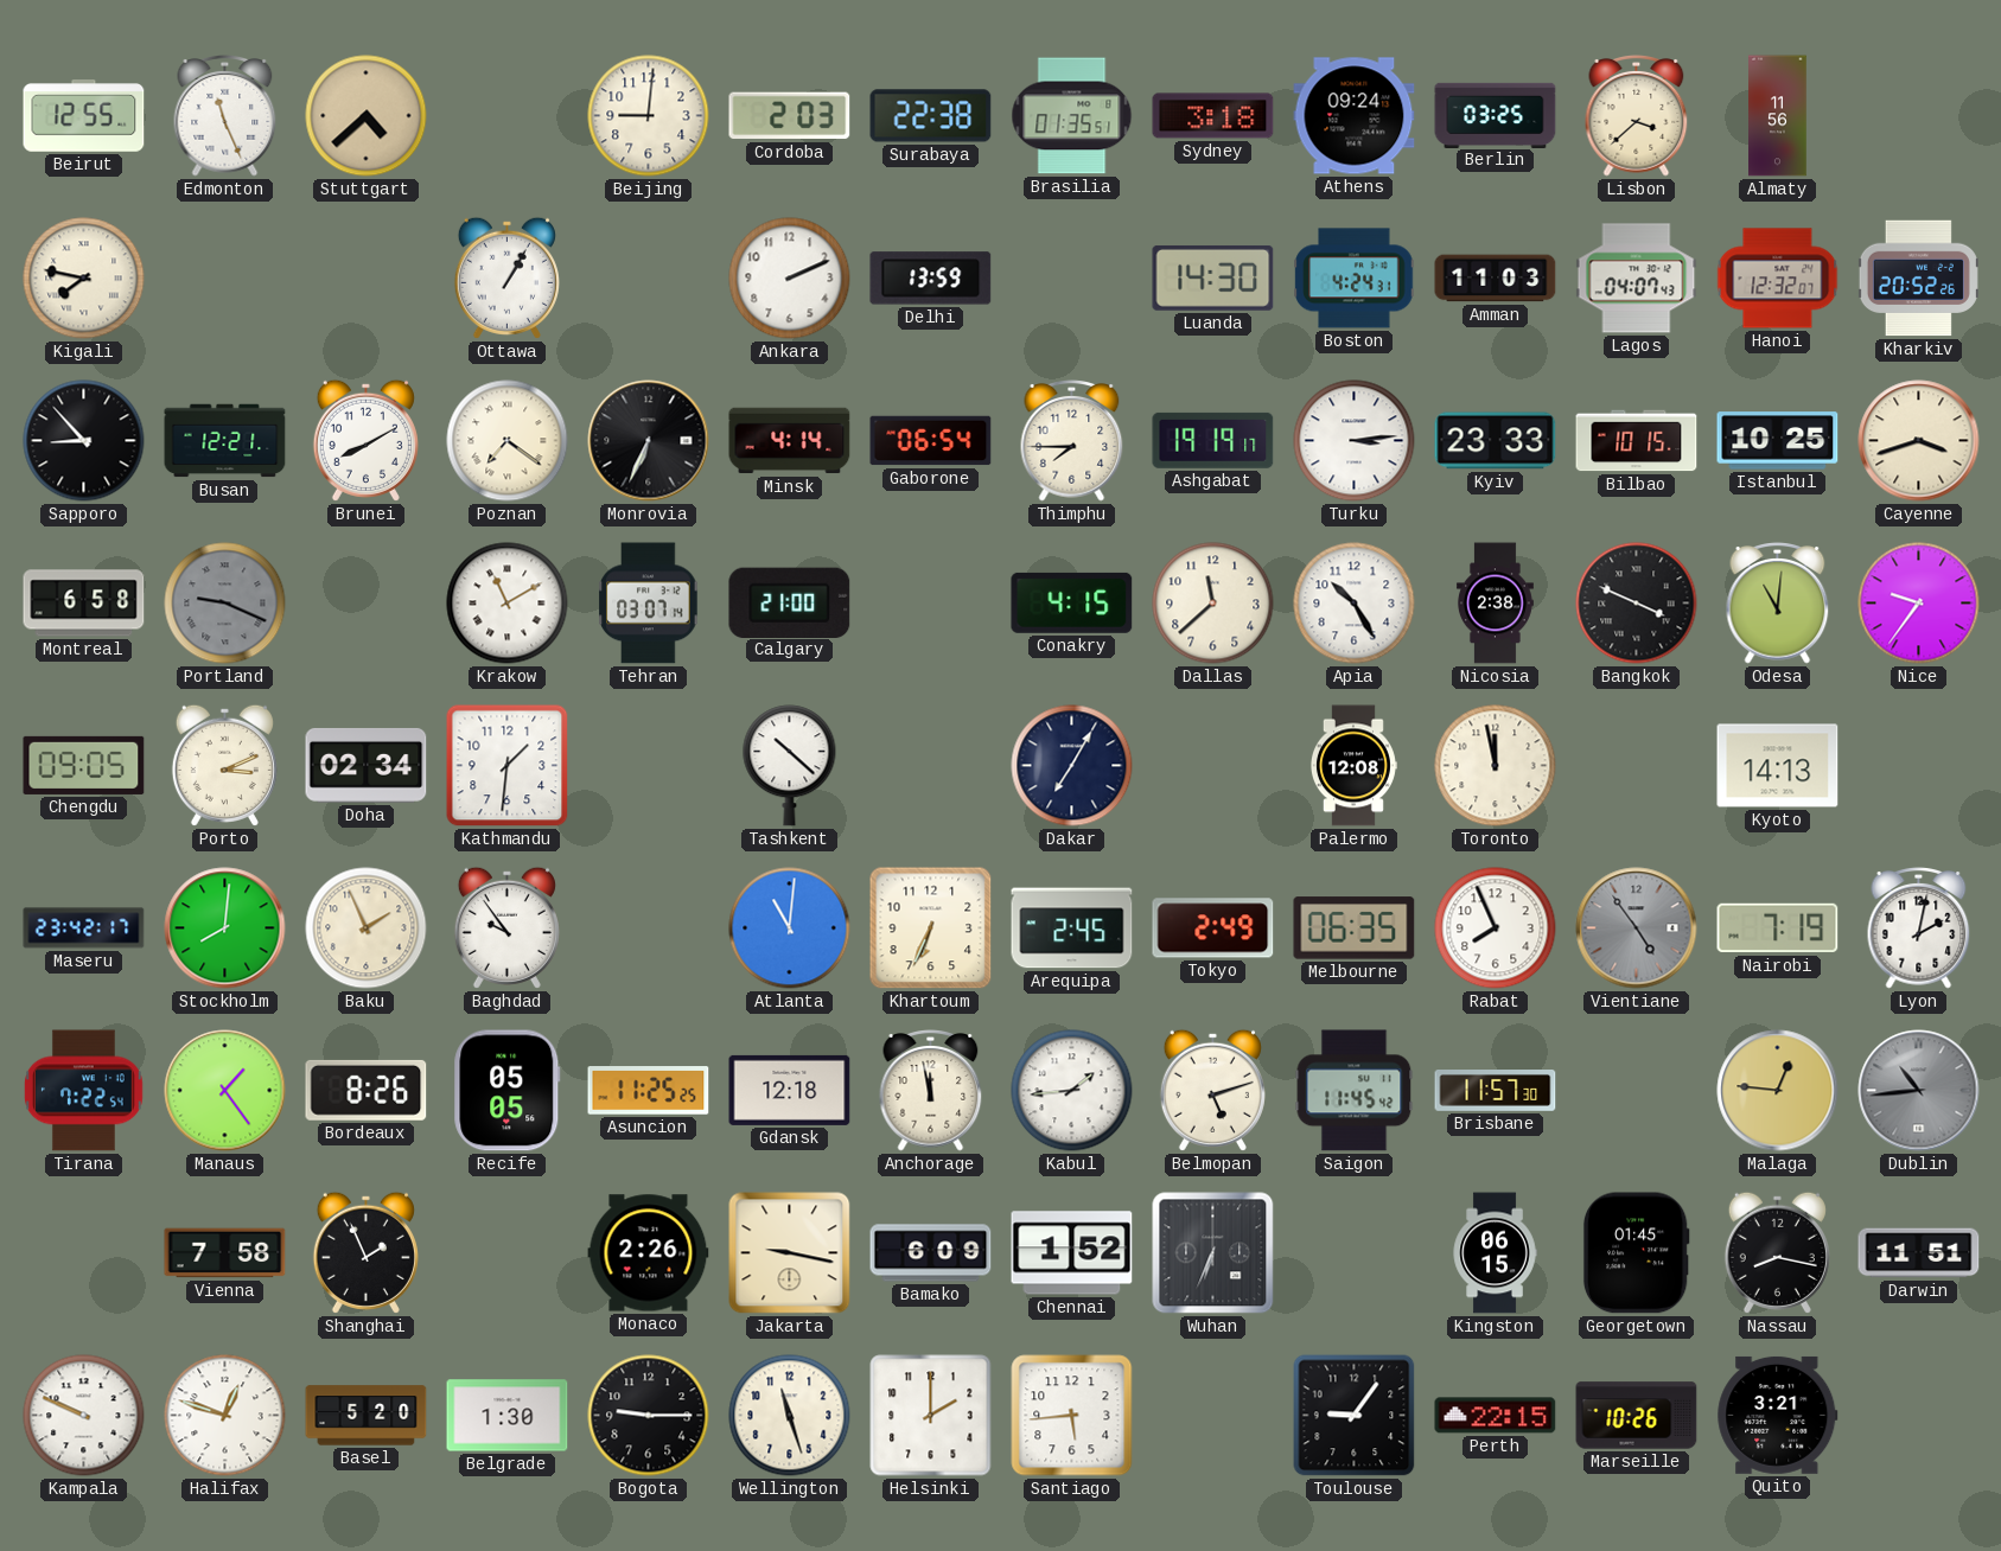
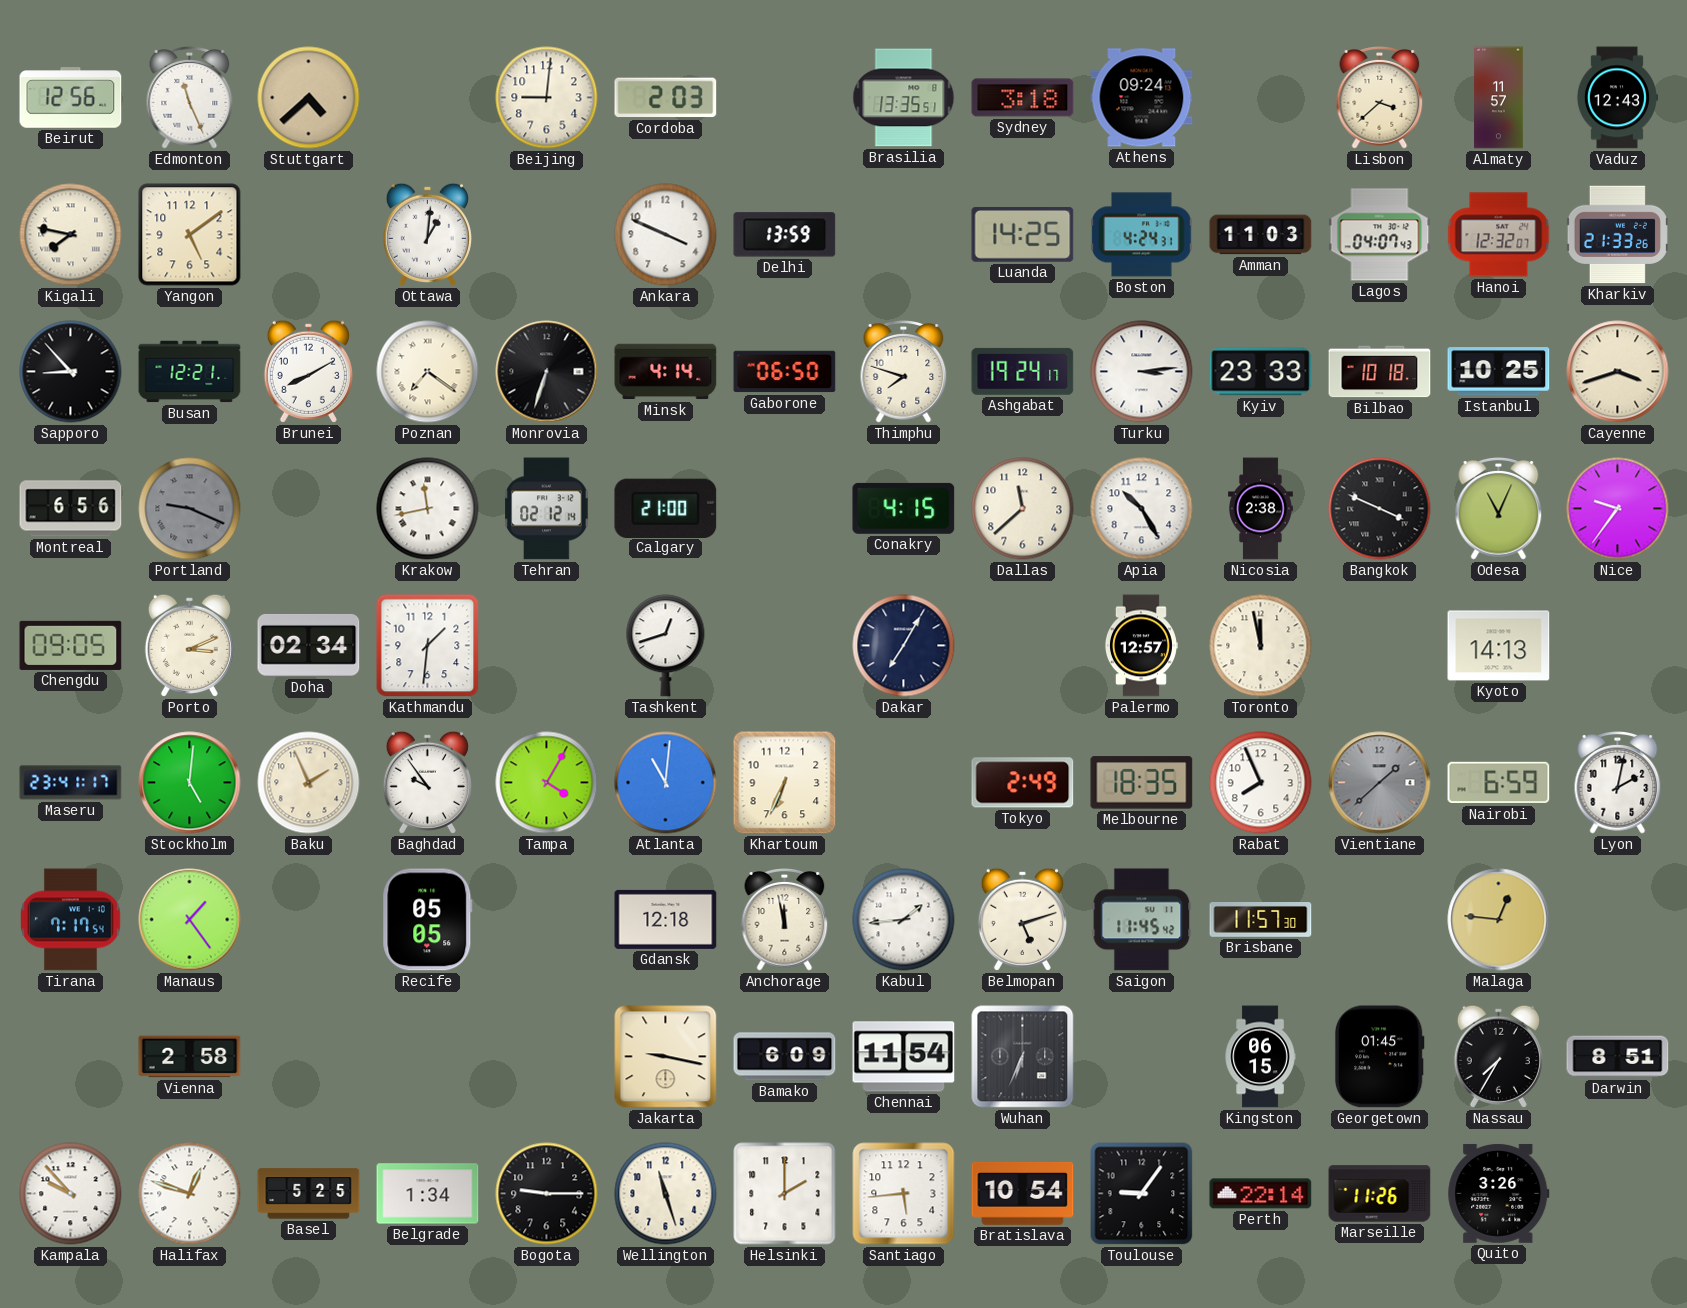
Beirut: 12:55 -> 12:56 (71, 98)
Surabaya: 22:38 -> none (931, 116)
Brasilia: 01:35 -> 13:35 (904, 98)
Berlin: 03:25 -> none (1496, 115)
Almaty: 11:56 -> 11:57 (1499, 98)
Vaduz: none -> 12:43 (1617, 98)
Yangon: none -> 5:09 (190, 235)
Ottawa: 1:05 -> 1:01 (427, 234)
Ankara: 2:11 -> 3:49 (666, 235)
Luanda: 14:30 -> 14:25 (1023, 234)
Kharkiv: 20:52 -> 21:33 (1617, 235)
Monrovia: 6:34 -> 6:33 (547, 372)
Gaborone: 06:54 -> 06:50 (785, 372)
Thimphu: 7:45 -> 7:48 (904, 372)
Ashgabat: 19:19 -> 19:24 (1023, 371)
Bilbao: 10:15 -> 10:18 (1380, 372)
Montreal: 6:58 -> 6:56 (71, 509)
Krakow: 11:10 -> 11:43 (428, 509)
Tehran: 03:07 -> 02:12 (547, 509)
Odesa: 11:01 -> 11:04 (1499, 509)
Tashkent: 10:22 -> 12:42 (666, 646)
Palermo: 12:08 -> 12:57 (1141, 646)
Maseru: 23:42 -> 23:41 (71, 783)
Stockholm: 8:01 -> 5:01 (190, 783)
Tampa: none -> 4:05 (547, 783)
Arequipa: 2:45 -> none (1072, 928)
Melbourne: 06:35 -> 18:35 (1142, 783)
Vientiane: 4:54 -> 1:38 (1380, 783)
Nairobi: 7:19 -> 6:59 (1499, 783)
Tirana: 7:22 -> 7:17 (70, 920)
Bordeaux: 8:26 -> none (367, 1090)
Asuncion: 11:25 -> none (649, 1091)
Dublin: 10:44 -> none (1919, 1091)
Vienna: 7:58 -> 2:58 (190, 1057)
Shanghai: 1:56 -> none (365, 1252)
Monaco: 2:26 -> none (649, 1253)
Chennai: 1:52 -> 11:54 (904, 1057)
Nassau: 8:17 -> 7:35 (1498, 1056)
Darwin: 11:51 -> 8:51 (1618, 1057)
Kampala: 9:49 -> 9:53 (71, 1194)
Basel: 5:20 -> 5:25 (309, 1194)
Belgrade: 1:30 -> 1:34 (428, 1194)
Bratislava: none -> 10:54 (1023, 1193)
Perth: 22:15 -> 22:14 (1261, 1194)
Marseille: 10:26 -> 11:26 (1380, 1194)
Quito: 3:21 -> 3:26 (1499, 1193)
